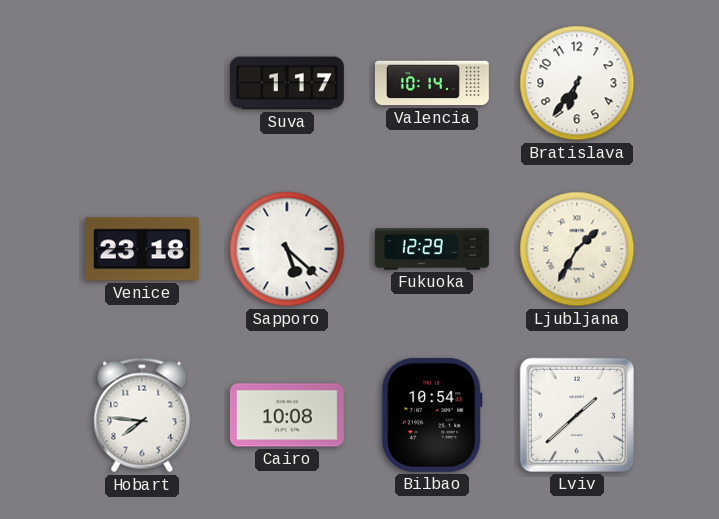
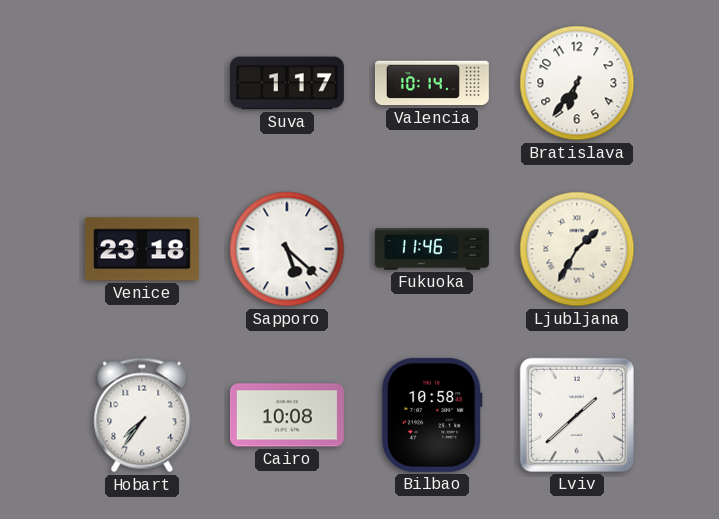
Fukuoka: 12:29 -> 11:46 (432, 249)
Hobart: 7:46 -> 7:36 (142, 415)
Bilbao: 10:54 -> 10:58 (433, 415)
